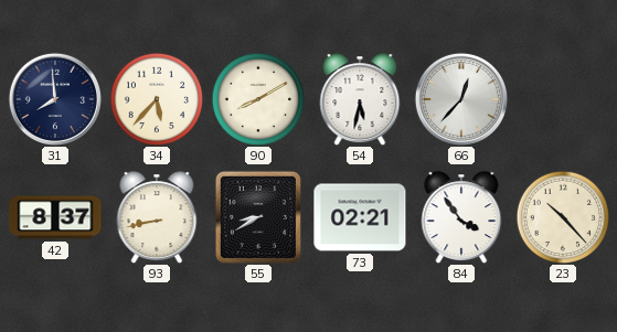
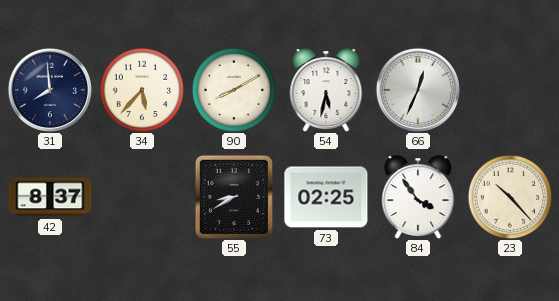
66: 12:37 -> 12:34 (418, 90)
93: 8:43 -> none (157, 217)
73: 02:21 -> 02:25 (326, 197)
